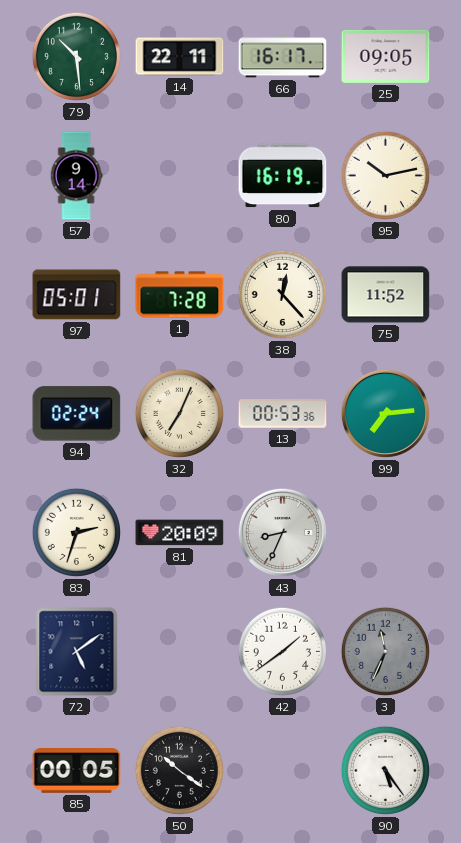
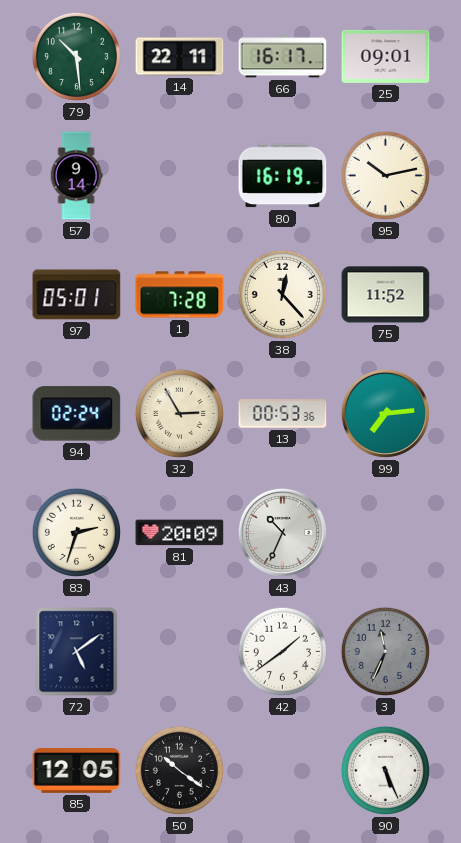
25: 09:05 -> 09:01 (386, 56)
32: 7:04 -> 2:55 (179, 413)
43: 8:34 -> 10:34 (282, 532)
85: 00:05 -> 12:05 (77, 771)
90: 5:24 -> 5:26 (385, 770)
